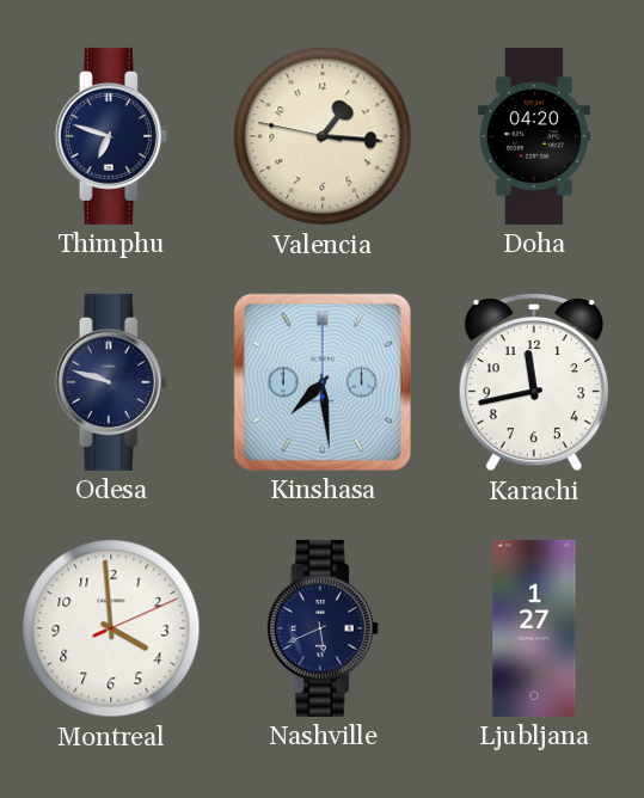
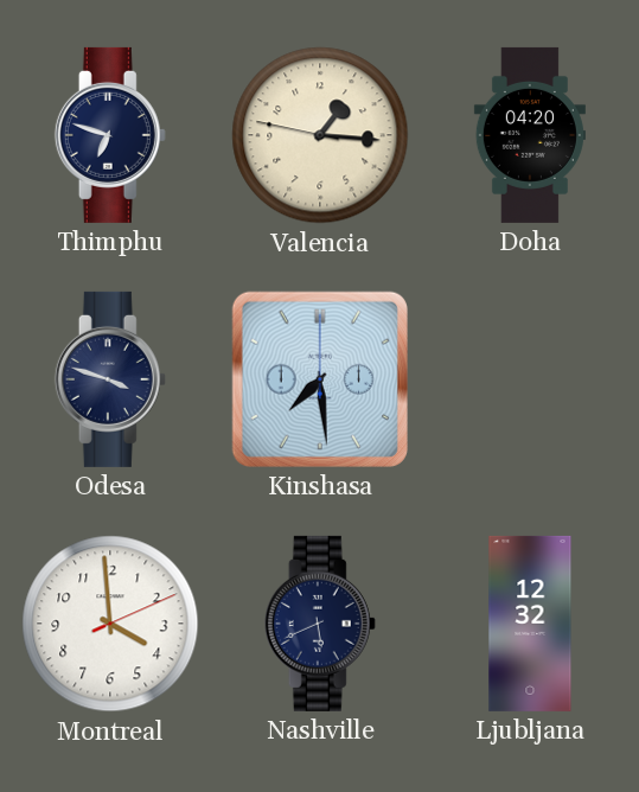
Odesa: 9:48 -> 3:48 (110, 379)
Karachi: 11:43 -> none (534, 382)
Ljubljana: 1:27 -> 12:32 (530, 624)
